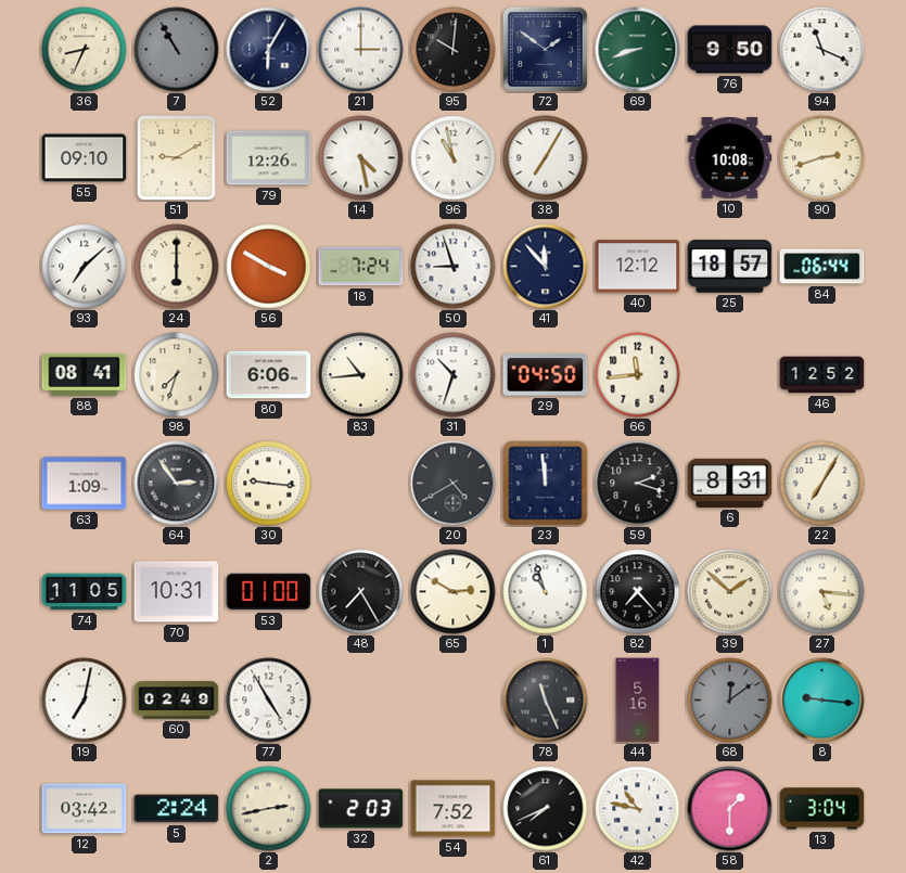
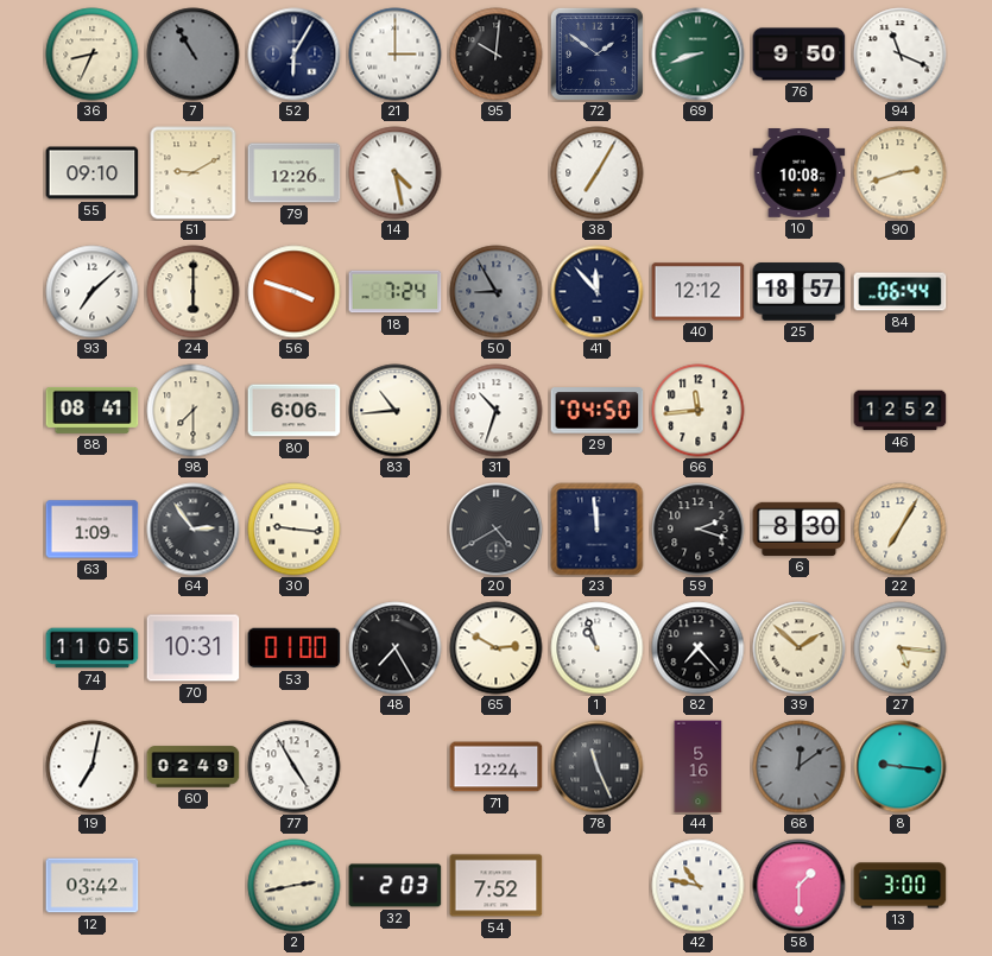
96: 10:58 -> none (454, 158)
56: 3:50 -> 3:48 (295, 292)
50: 8:57 -> 8:55 (497, 292)
50 dial: white -> grey (497, 292)
98: 7:33 -> 7:30 (194, 411)
6: 8:31 -> 8:30 (800, 528)
71: none -> 12:24 (497, 767)
5: 2:24 -> none (177, 809)
61: 7:41 -> none (546, 809)
13: 3:04 -> 3:00 (901, 886)
